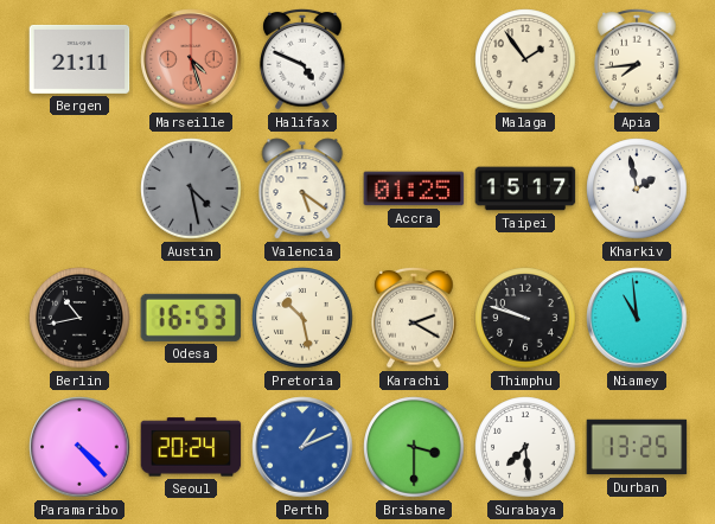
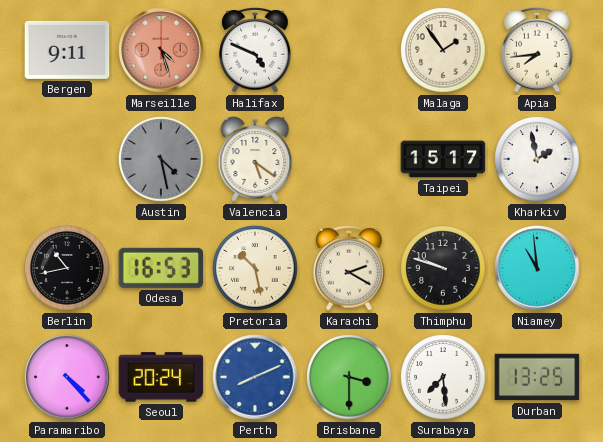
Bergen: 21:11 -> 9:11 (67, 50)
Accra: 01:25 -> none (414, 188)
Perth: 1:11 -> 8:11 (255, 377)
